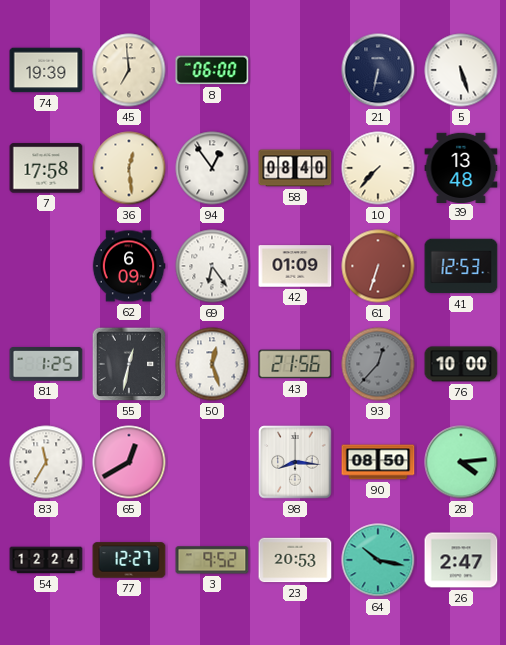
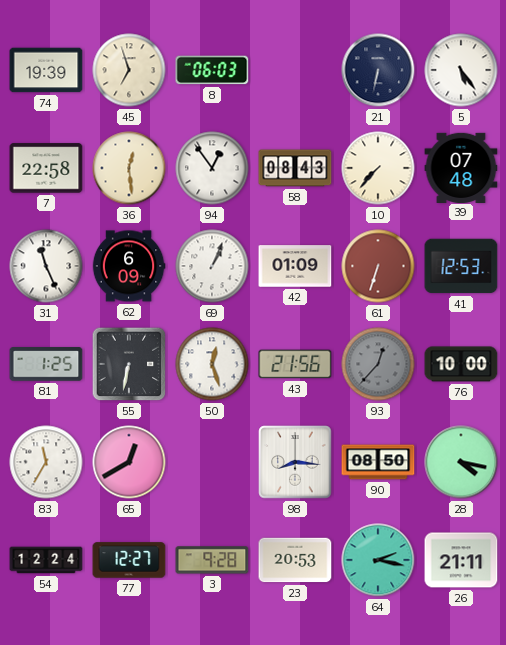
45: 6:59 -> 6:57 (129, 70)
8: 06:00 -> 06:03 (212, 70)
5: 5:27 -> 5:24 (461, 70)
7: 17:58 -> 22:58 (46, 168)
58: 08:40 -> 08:43 (295, 168)
39: 13:48 -> 07:48 (461, 167)
31: none -> 11:26 (46, 266)
69: 6:24 -> 1:04 (212, 266)
55: 12:32 -> 6:32 (129, 364)
28: 4:14 -> 4:17 (461, 462)
3: 9:52 -> 9:28 (212, 560)
64: 10:17 -> 2:17 (378, 560)
26: 2:47 -> 21:11 (461, 560)
